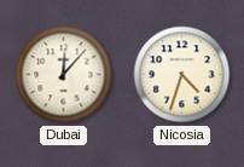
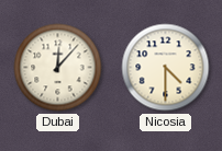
Nicosia: 4:33 -> 4:30 (166, 68)
